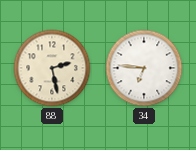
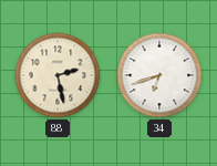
34: 6:46 -> 6:42 (159, 75)
